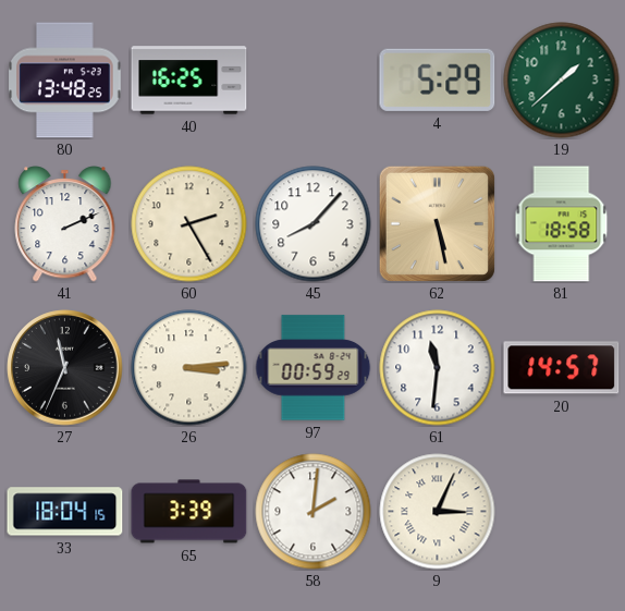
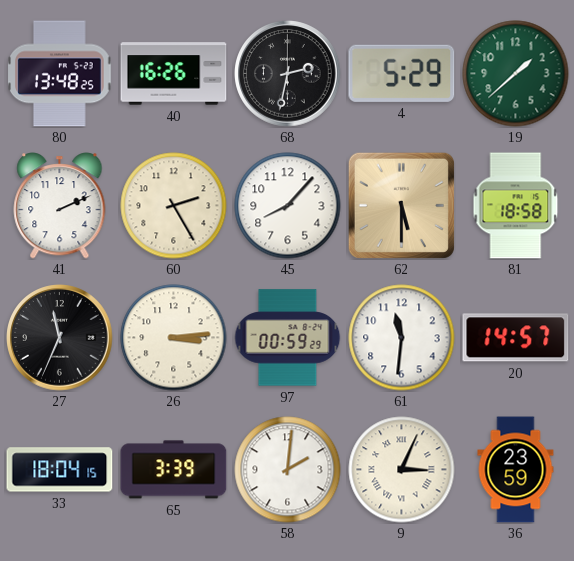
40: 16:25 -> 16:26 (174, 74)
68: none -> 2:32 (288, 74)
62: 5:28 -> 5:30 (401, 205)
36: none -> 23:59 (516, 470)
